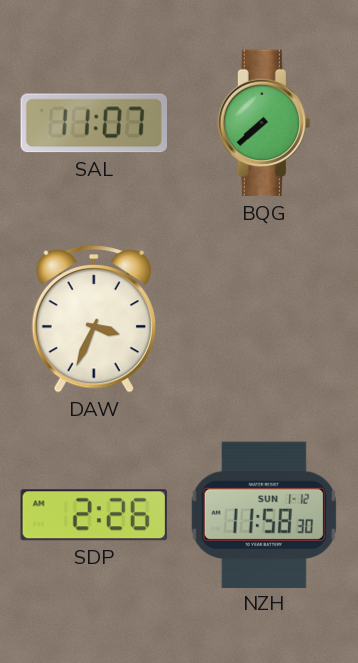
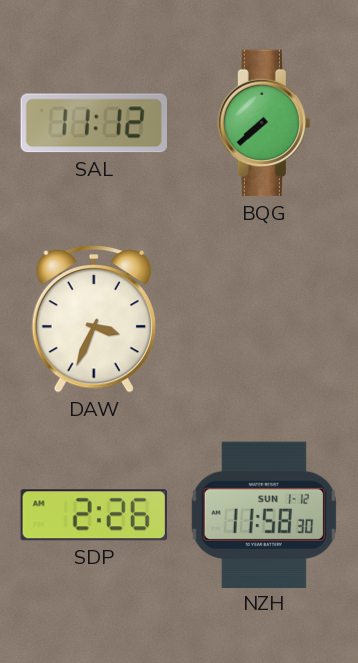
SAL: 11:07 -> 11:12 (93, 123)
